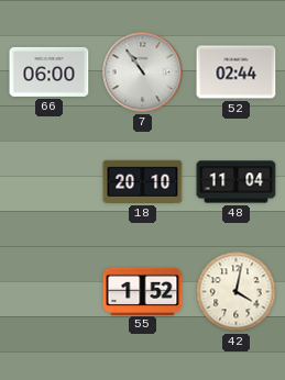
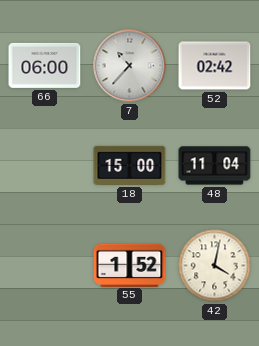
7: 10:54 -> 10:37 (130, 66)
52: 02:44 -> 02:42 (215, 66)
18: 20:10 -> 15:00 (130, 165)
